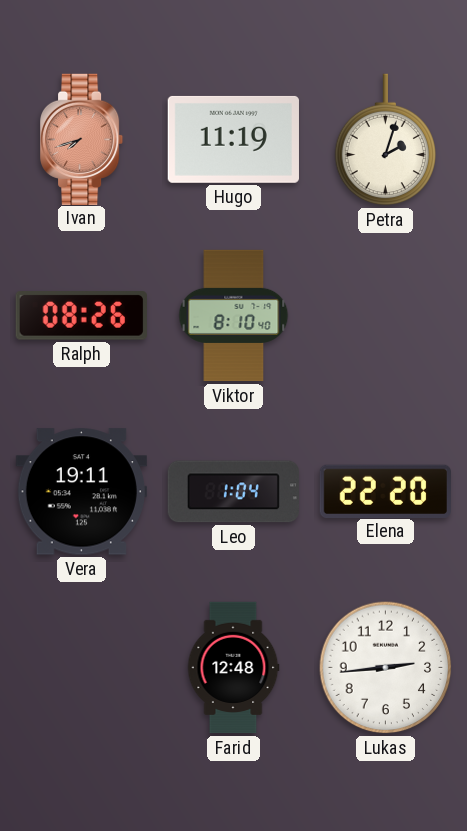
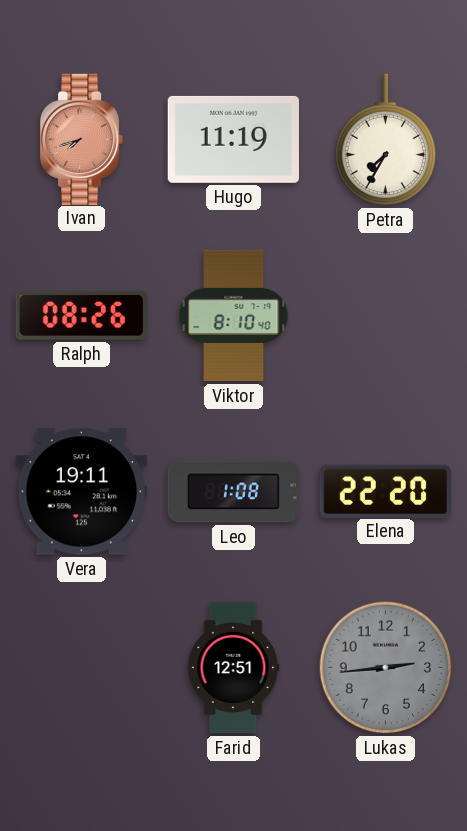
Petra: 2:03 -> 7:35 (386, 140)
Leo: 1:04 -> 1:08 (233, 492)
Farid: 12:48 -> 12:51 (233, 668)
Lukas dial: white -> grey (386, 668)
